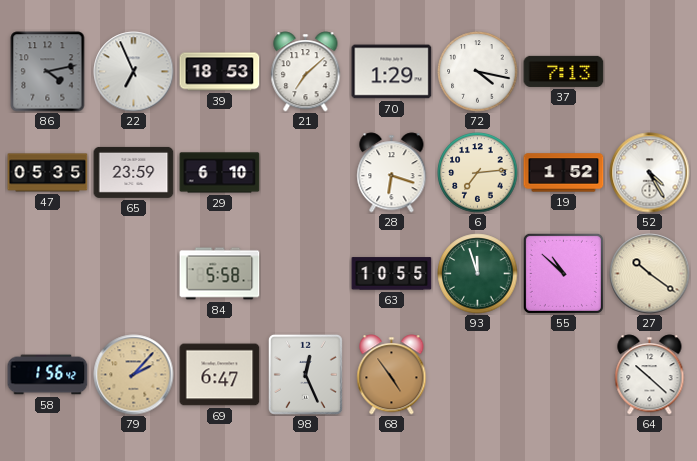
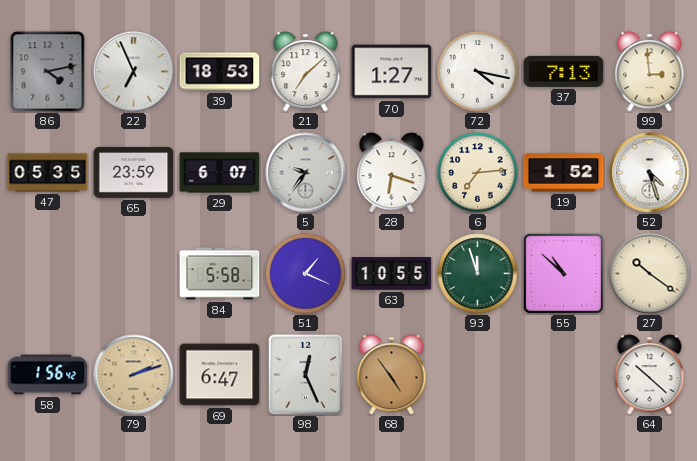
70: 1:29 -> 1:27 (392, 72)
99: none -> 2:59 (650, 72)
29: 6:10 -> 6:07 (220, 173)
5: none -> 9:36 (306, 173)
52: 4:25 -> 4:27 (650, 173)
51: none -> 1:19 (306, 274)
79: 2:07 -> 2:12 (134, 375)
